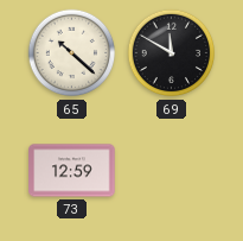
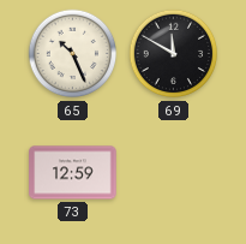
65: 10:22 -> 10:26 (73, 54)
